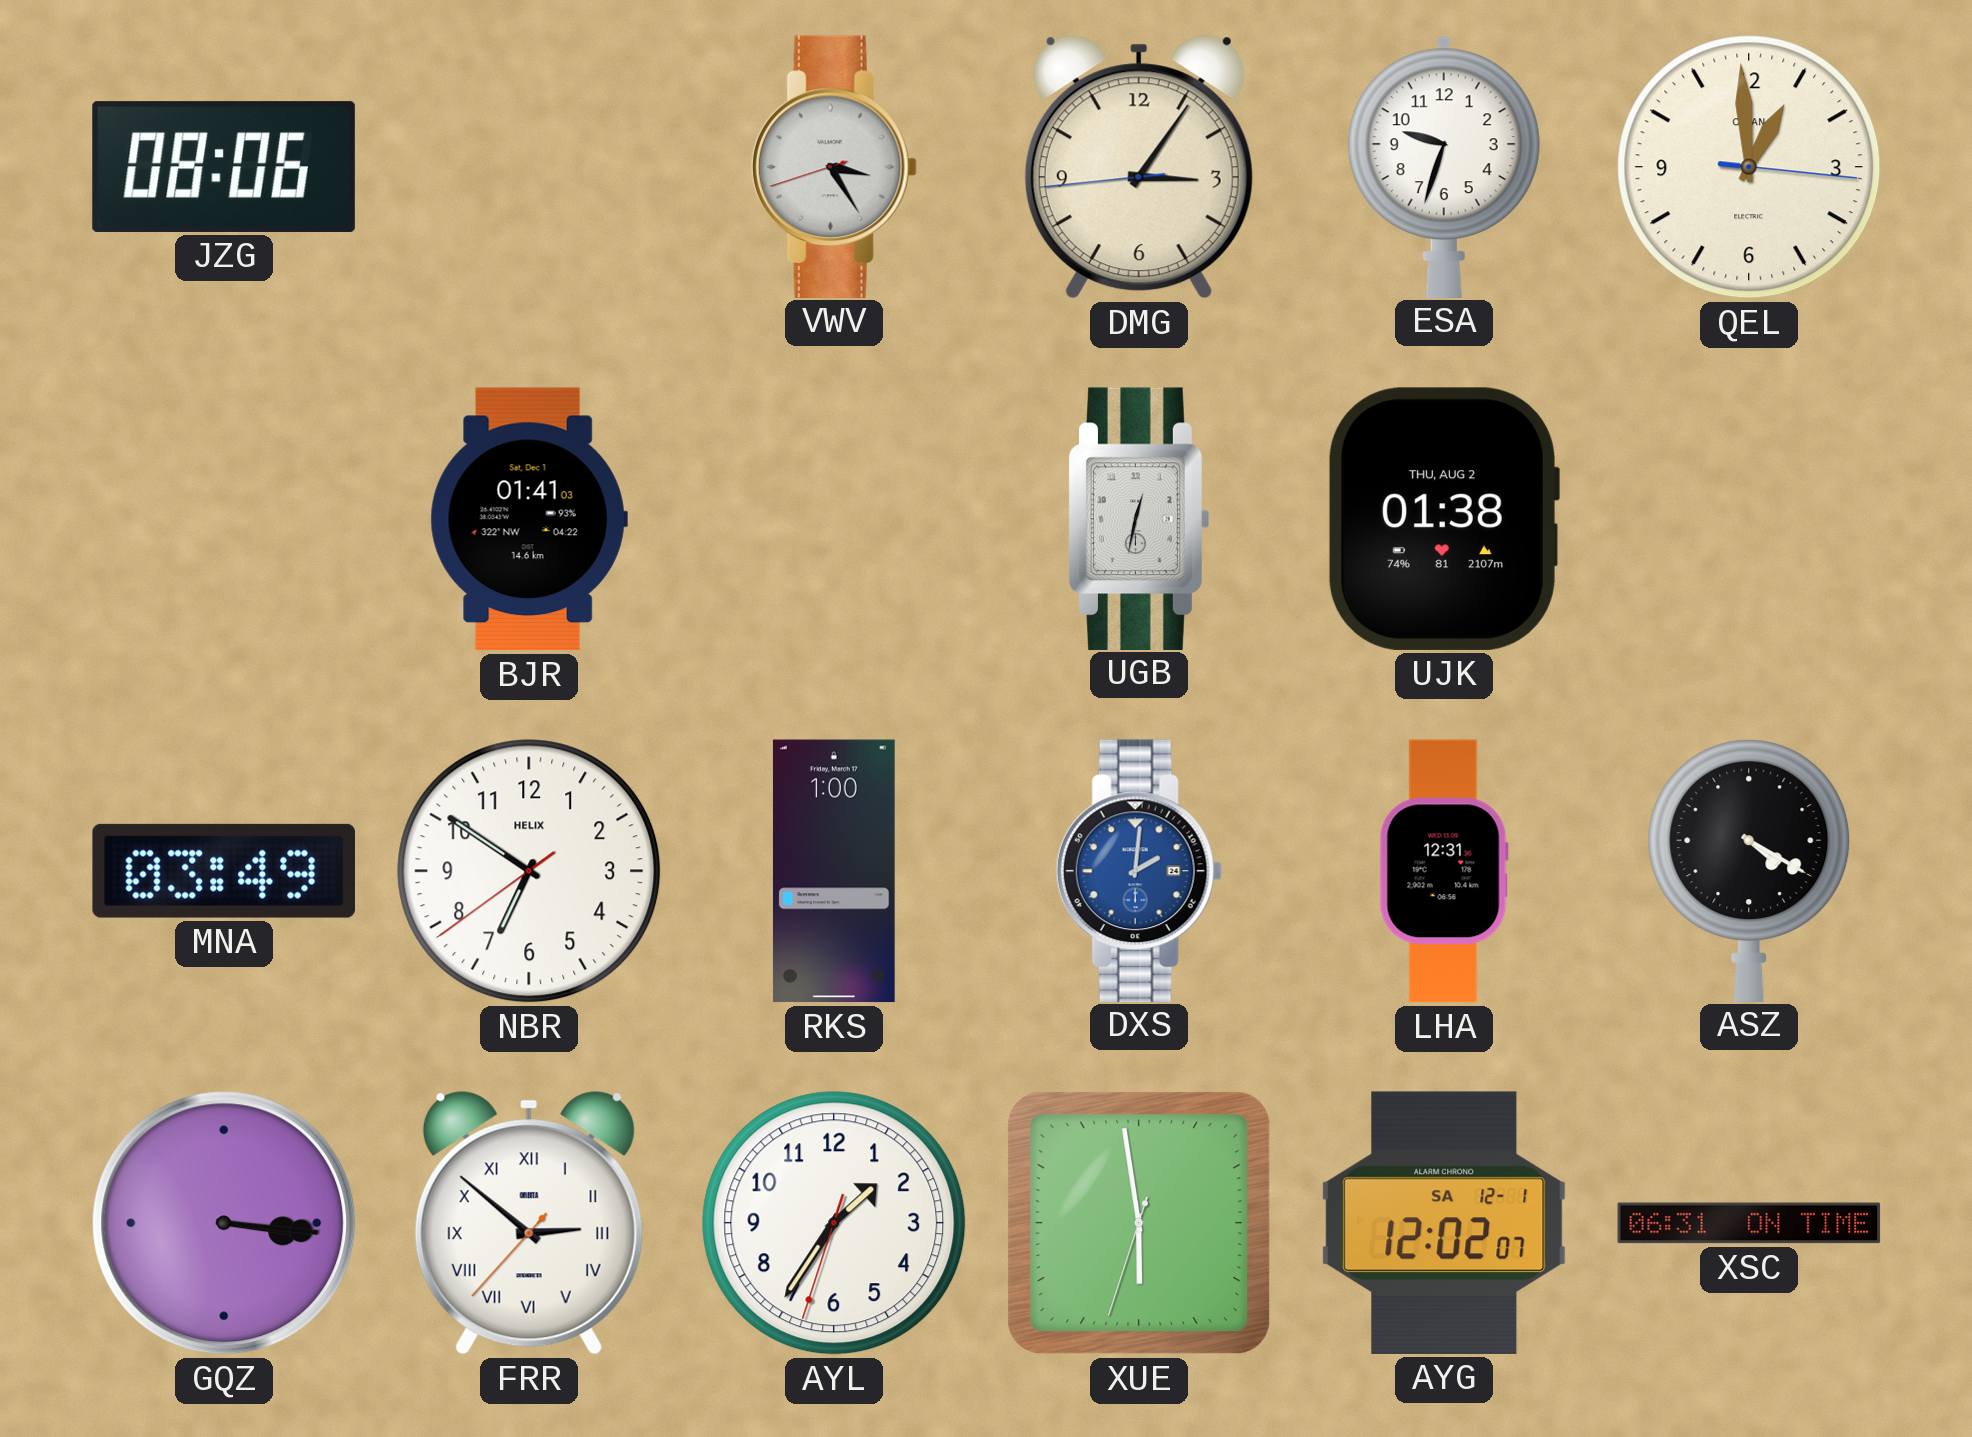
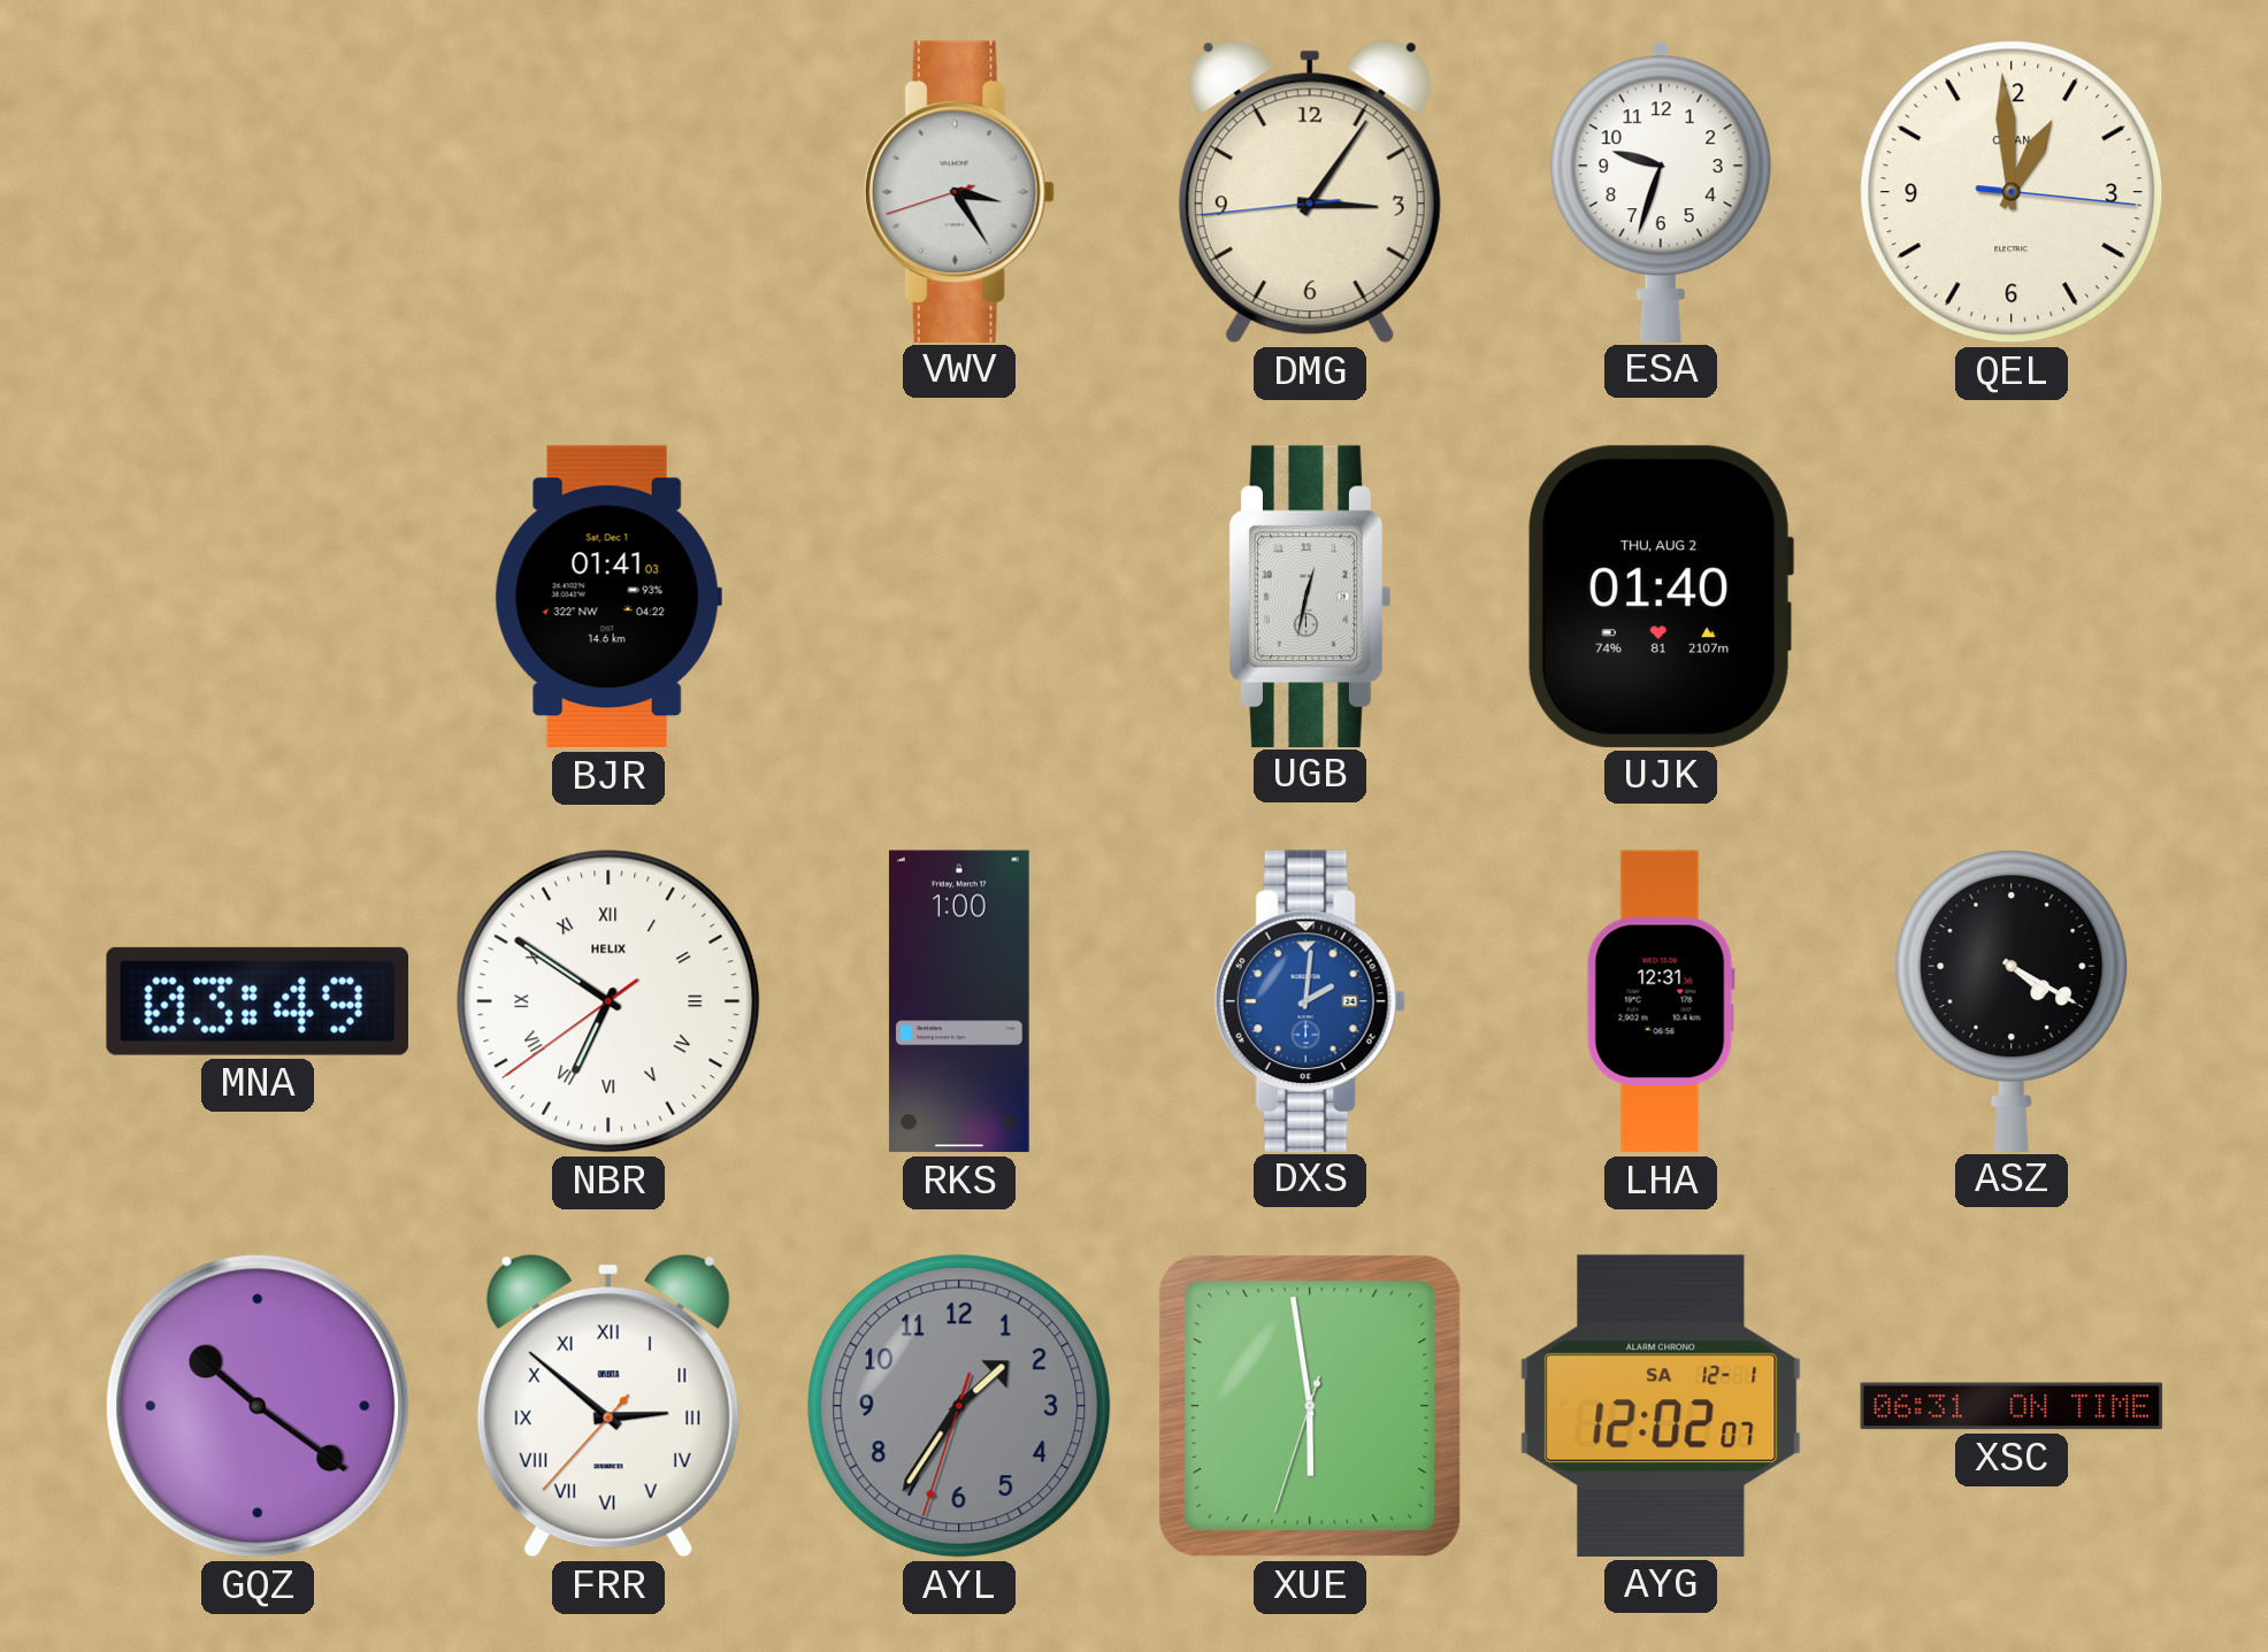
JZG: 08:06 -> none (224, 167)
UJK: 01:38 -> 01:40 (1660, 597)
NBR numerals: Arabic -> Roman (608, 1001)
GQZ: 3:16 -> 10:21 (258, 1406)
AYL dial: white -> grey (959, 1406)
